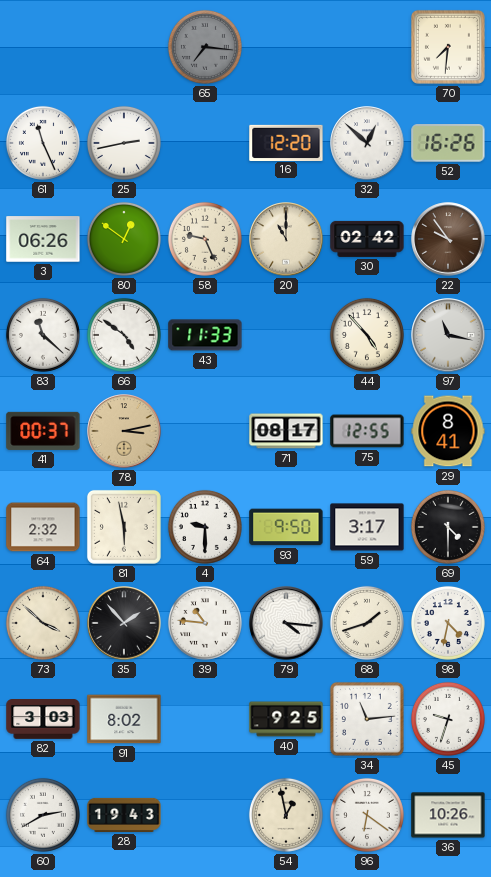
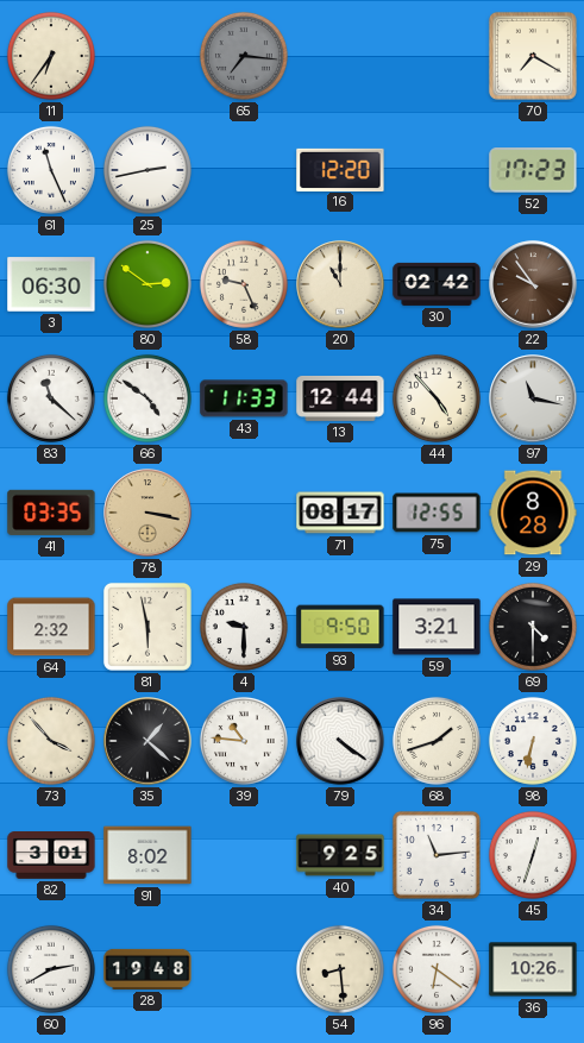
11: none -> 6:36 (51, 56)
70: 7:31 -> 7:20 (533, 56)
32: 12:52 -> none (367, 143)
52: 16:26 -> 17:23 (533, 170)
3: 06:26 -> 06:30 (51, 284)
80: 12:51 -> 2:51 (147, 284)
13: none -> 12:44 (340, 398)
41: 00:37 -> 03:35 (51, 513)
78: 3:13 -> 3:17 (147, 513)
29: 8:41 -> 8:28 (533, 513)
59: 3:17 -> 3:21 (437, 627)
73: 3:52 -> 3:53 (51, 741)
35: 1:53 -> 1:22 (147, 741)
79: 4:16 -> 4:21 (340, 741)
98: 4:32 -> 6:32 (533, 741)
82: 3:03 -> 3:01 (51, 856)
45: 9:33 -> 12:33 (533, 855)
28: 19:43 -> 19:48 (147, 969)
54: 12:58 -> 8:29 (340, 969)
